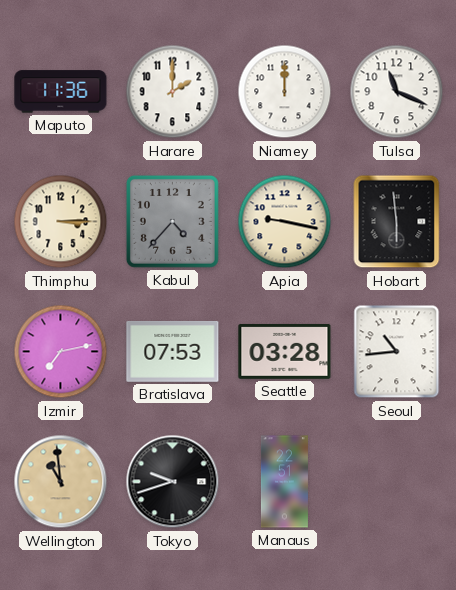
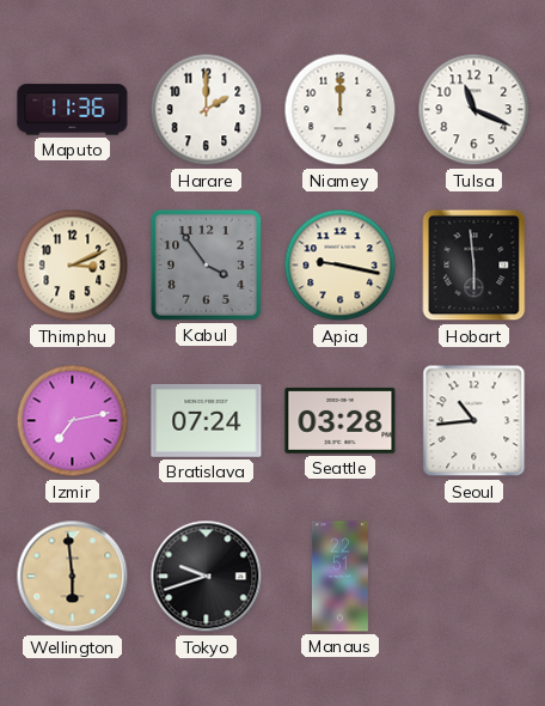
Thimphu: 3:15 -> 3:11 (73, 266)
Kabul: 4:37 -> 3:54 (206, 264)
Bratislava: 07:53 -> 07:24 (207, 420)
Wellington: 10:59 -> 5:59 (73, 577)
